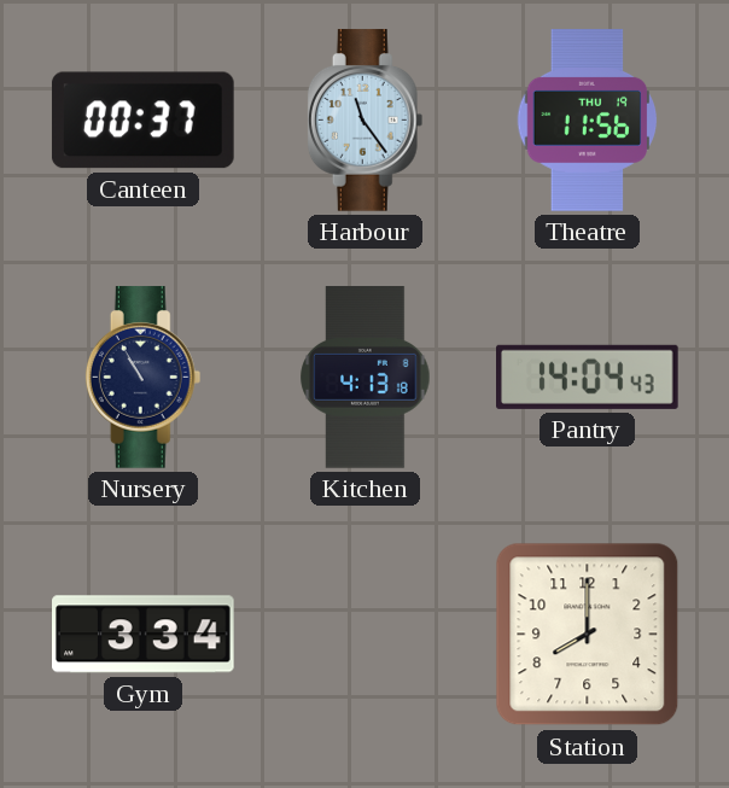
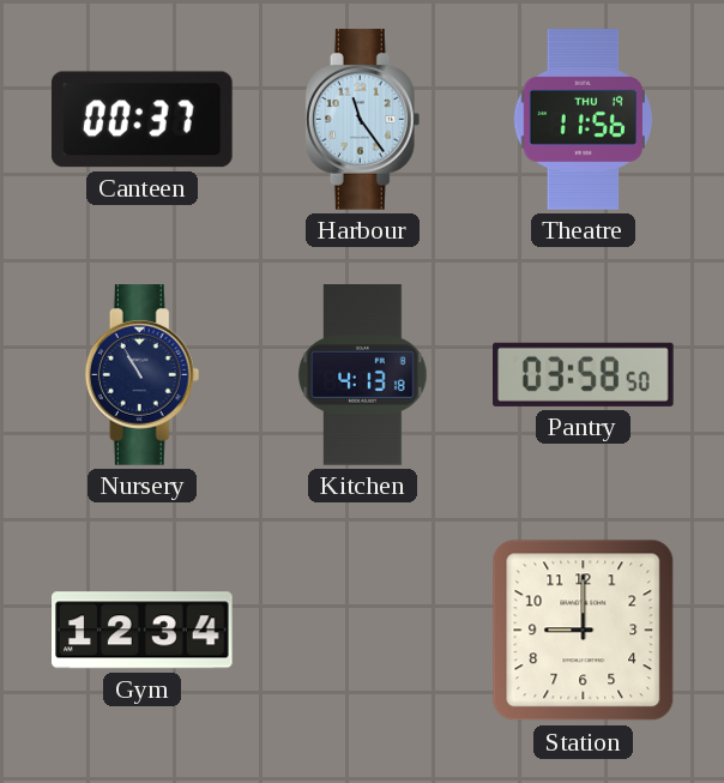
Pantry: 14:04 -> 03:58 (584, 374)
Gym: 3:34 -> 12:34 (143, 631)
Station: 8:00 -> 9:00 (584, 631)
